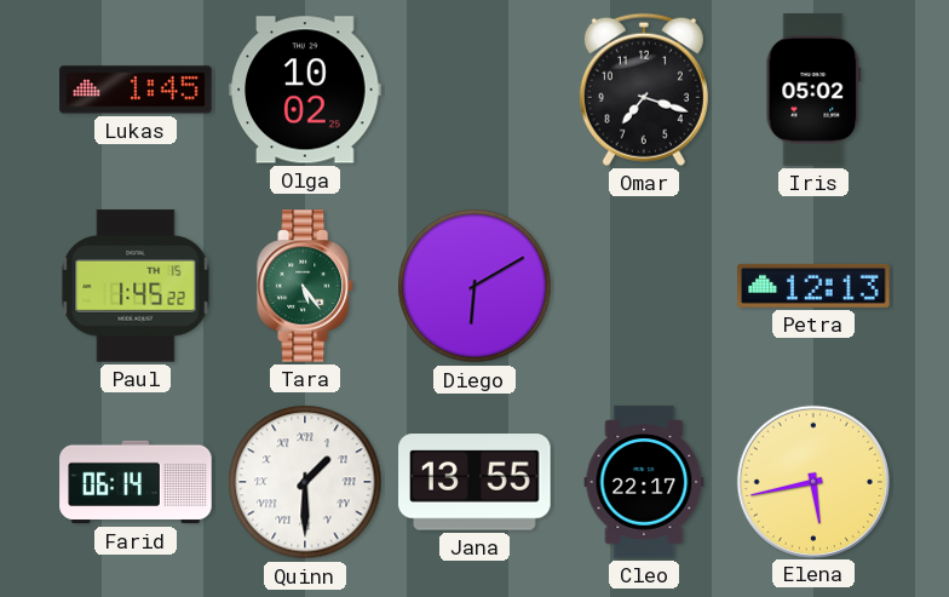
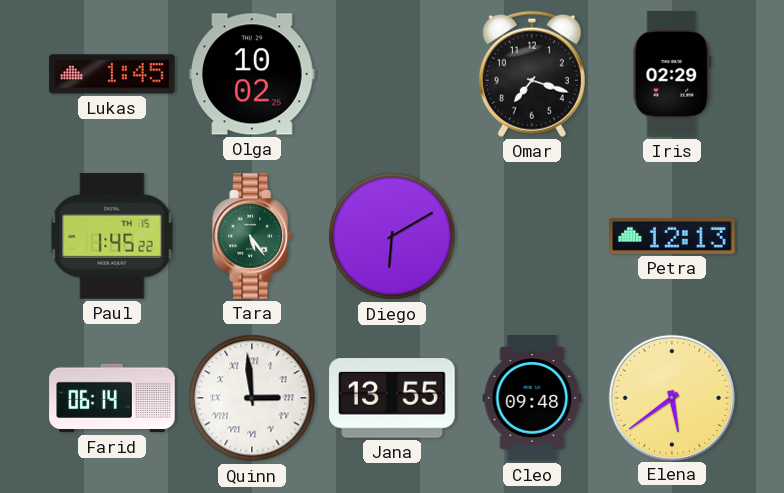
Iris: 05:02 -> 02:29 (672, 74)
Quinn: 1:30 -> 2:59 (252, 398)
Cleo: 22:17 -> 09:48 (532, 398)
Elena: 5:43 -> 5:39 (671, 397)
